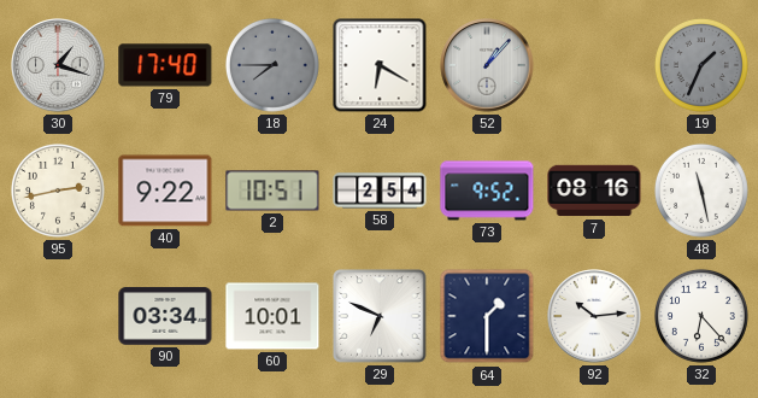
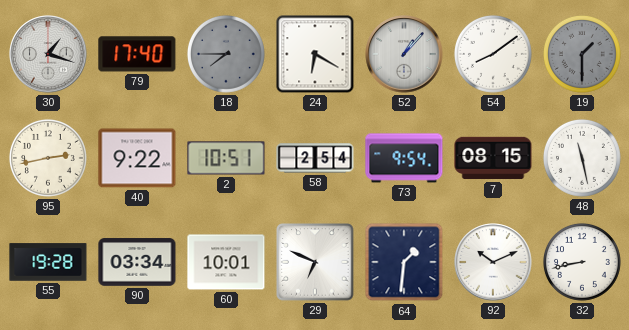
54: none -> 8:09 (493, 54)
19: 1:34 -> 1:30 (582, 54)
73: 9:52 -> 9:54 (404, 158)
7: 08:16 -> 08:15 (493, 158)
55: none -> 19:28 (48, 262)
64: 1:30 -> 1:31 (404, 262)
92: 10:14 -> 10:11 (493, 262)
32: 6:23 -> 8:43 (582, 262)
